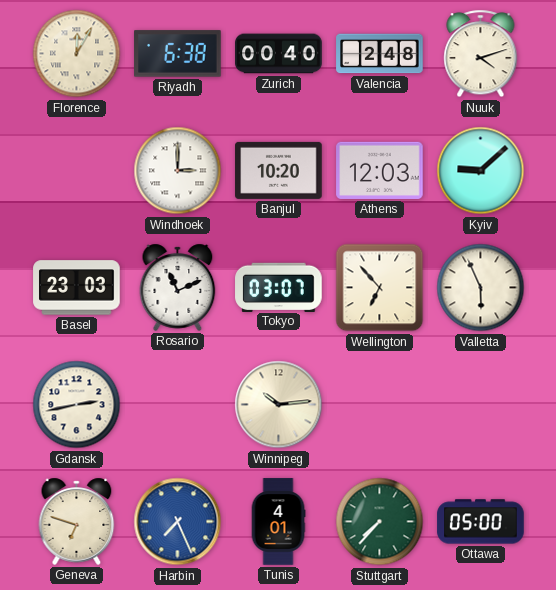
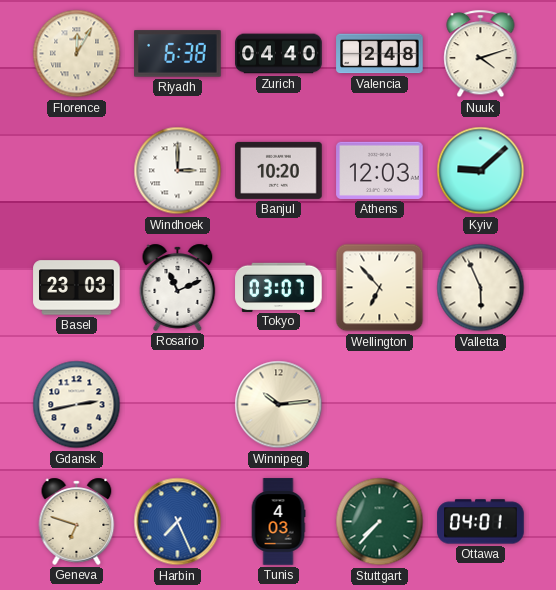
Zurich: 00:40 -> 04:40 (279, 54)
Tunis: 4:01 -> 4:03 (278, 522)
Ottawa: 05:00 -> 04:01 (481, 522)
